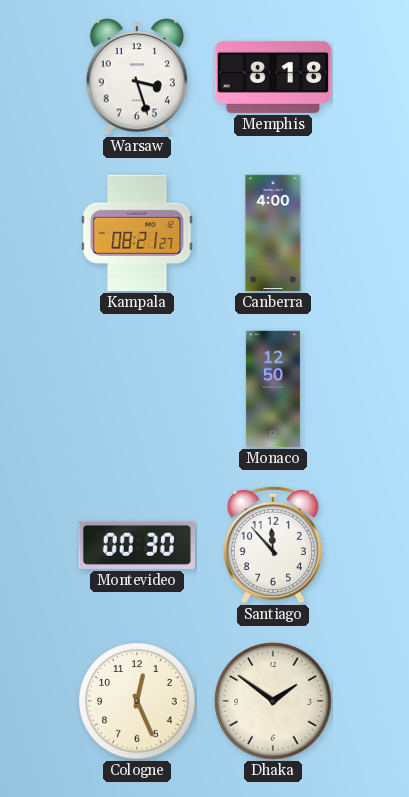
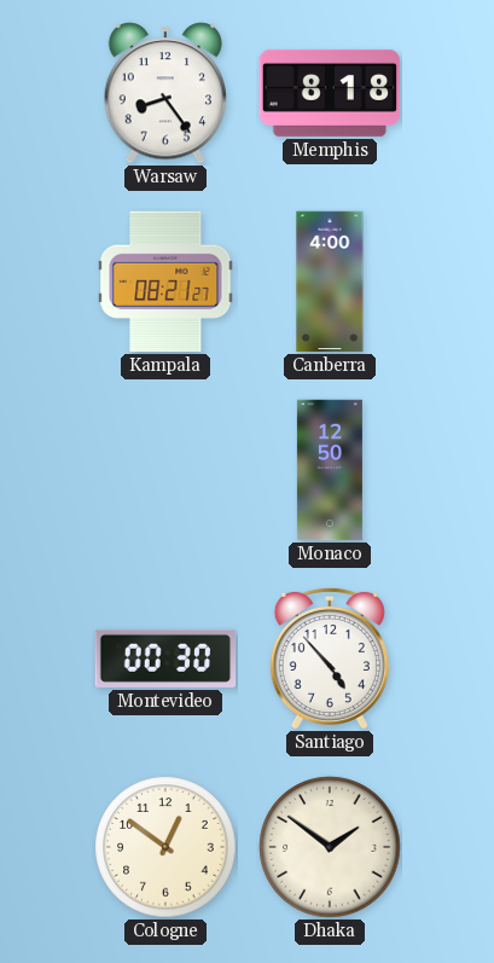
Warsaw: 3:27 -> 8:24 (165, 93)
Santiago: 11:53 -> 4:53 (330, 659)
Cologne: 12:26 -> 12:51 (165, 847)
